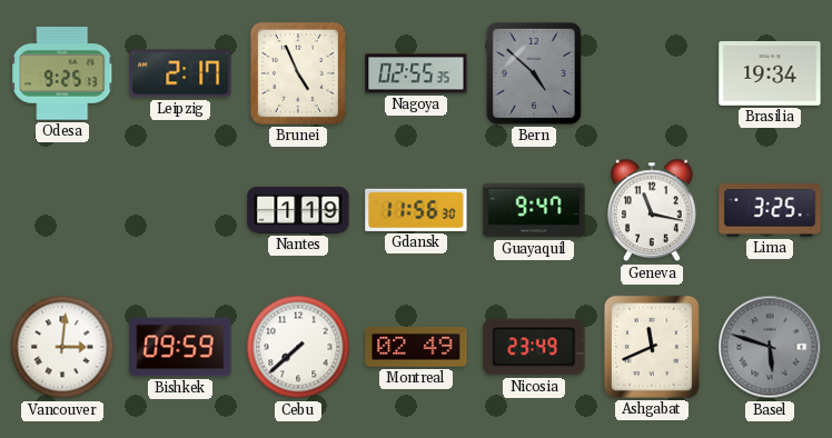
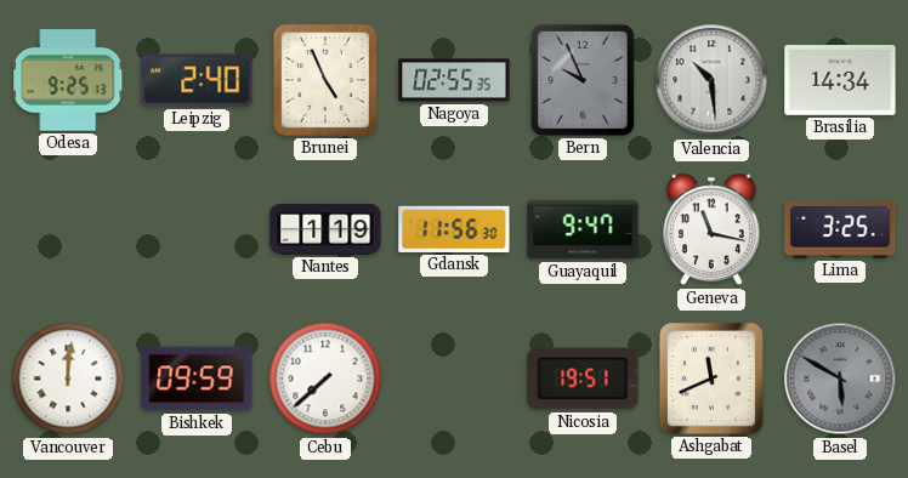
Leipzig: 2:17 -> 2:40 (197, 80)
Bern: 4:52 -> 9:56 (583, 80)
Valencia: none -> 10:29 (711, 80)
Brasilia: 19:34 -> 14:34 (840, 81)
Vancouver: 3:01 -> 12:01 (68, 379)
Montreal: 02:49 -> none (416, 347)
Nicosia: 23:49 -> 19:51 (583, 379)
Basel: 5:48 -> 5:50 (840, 379)
